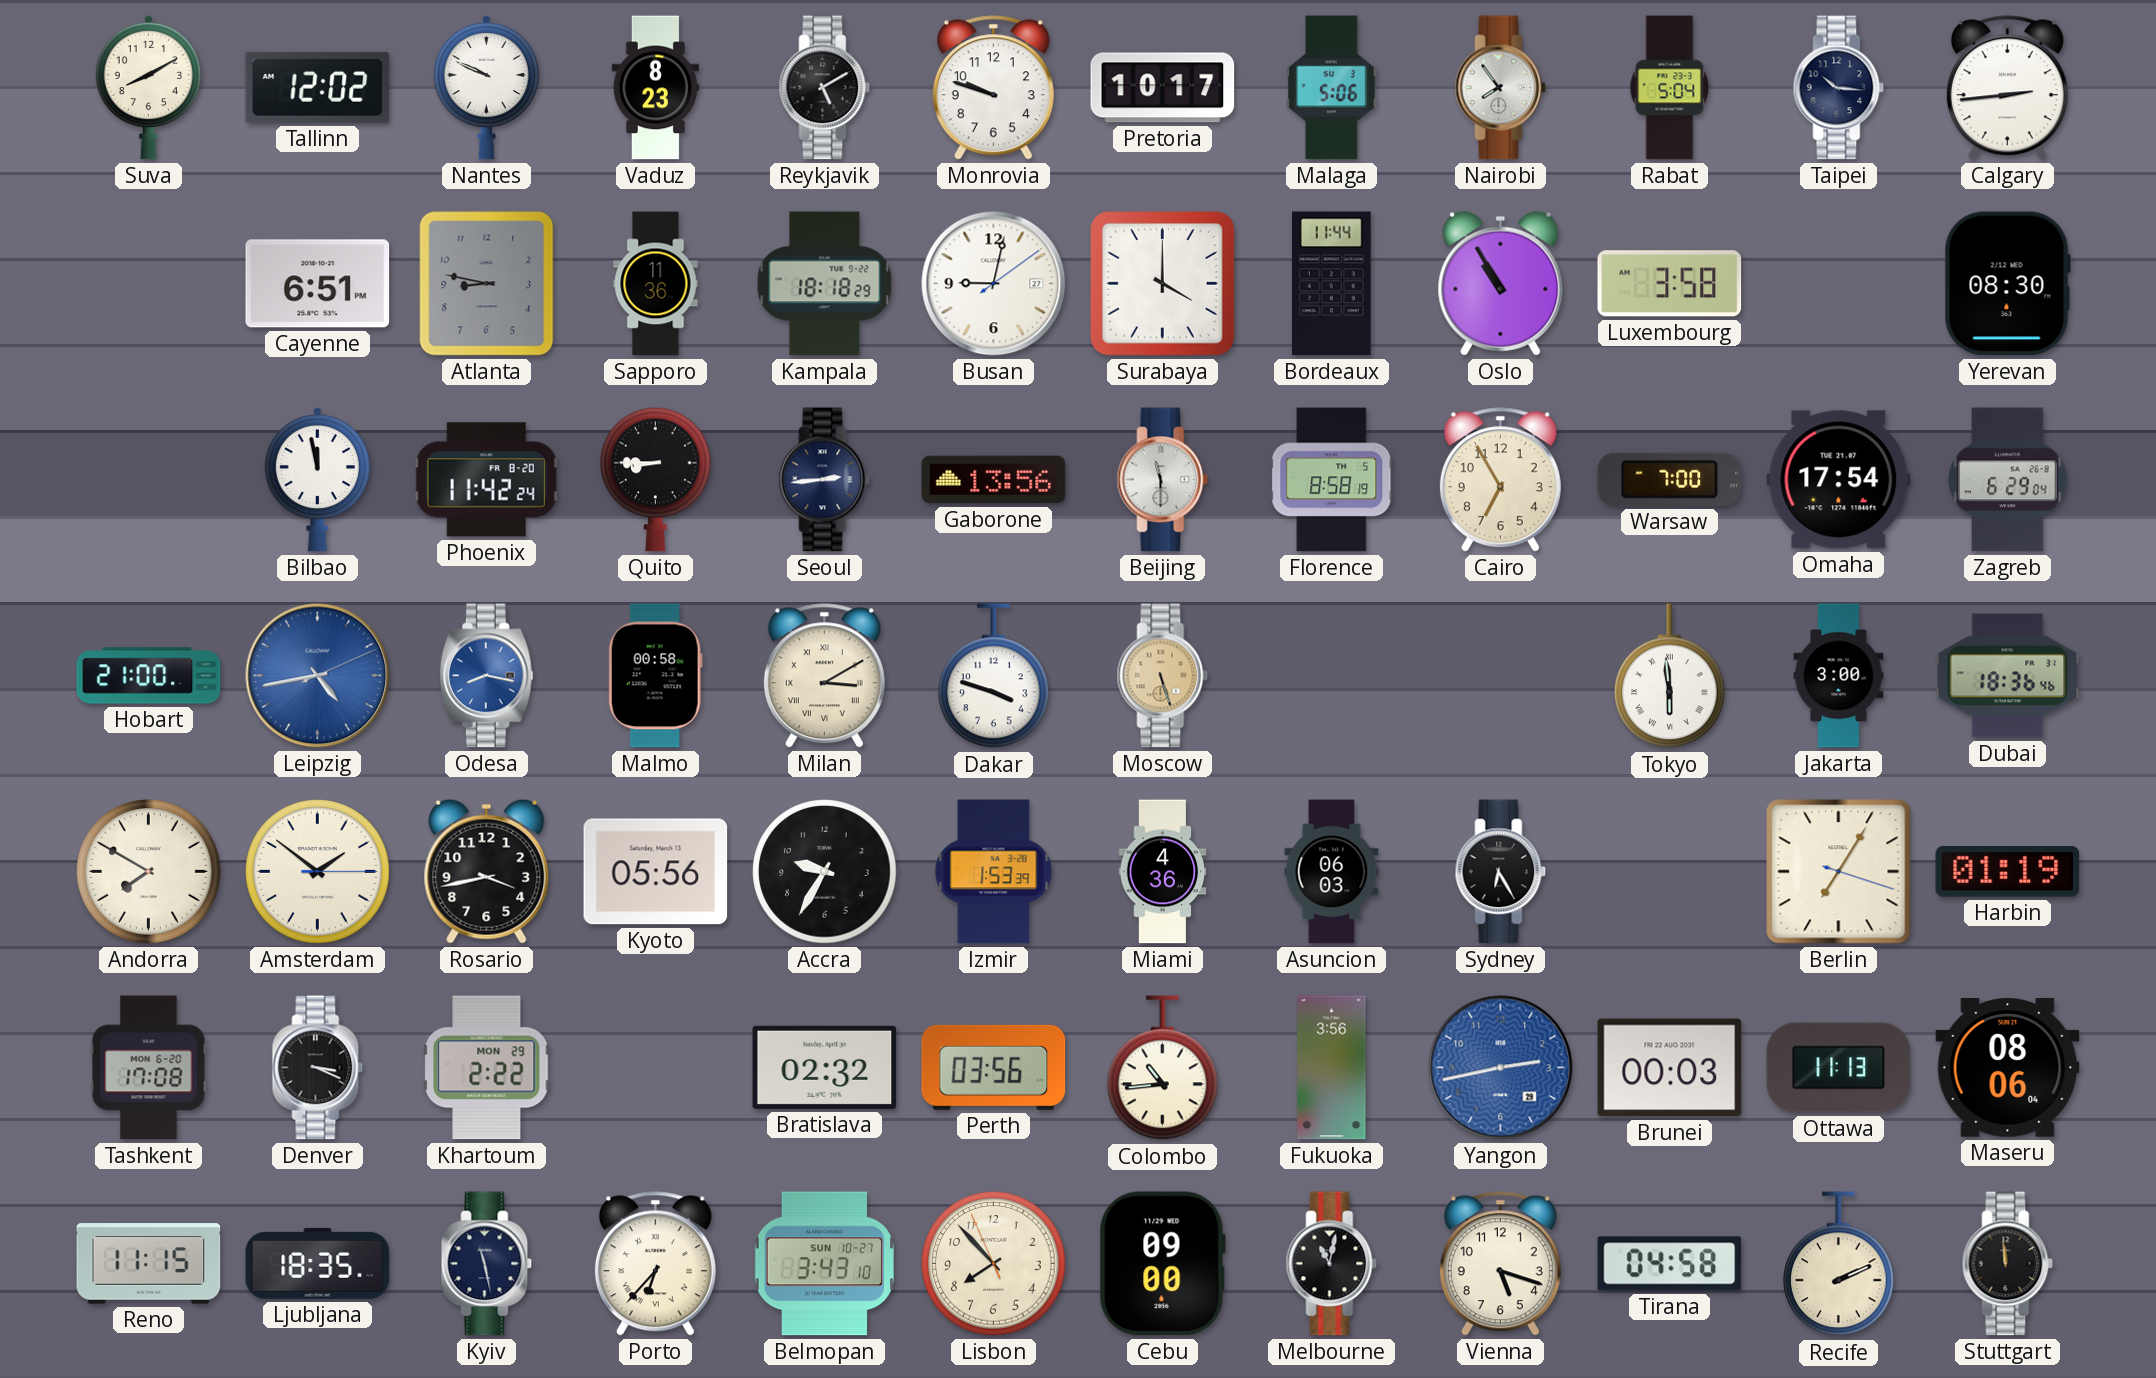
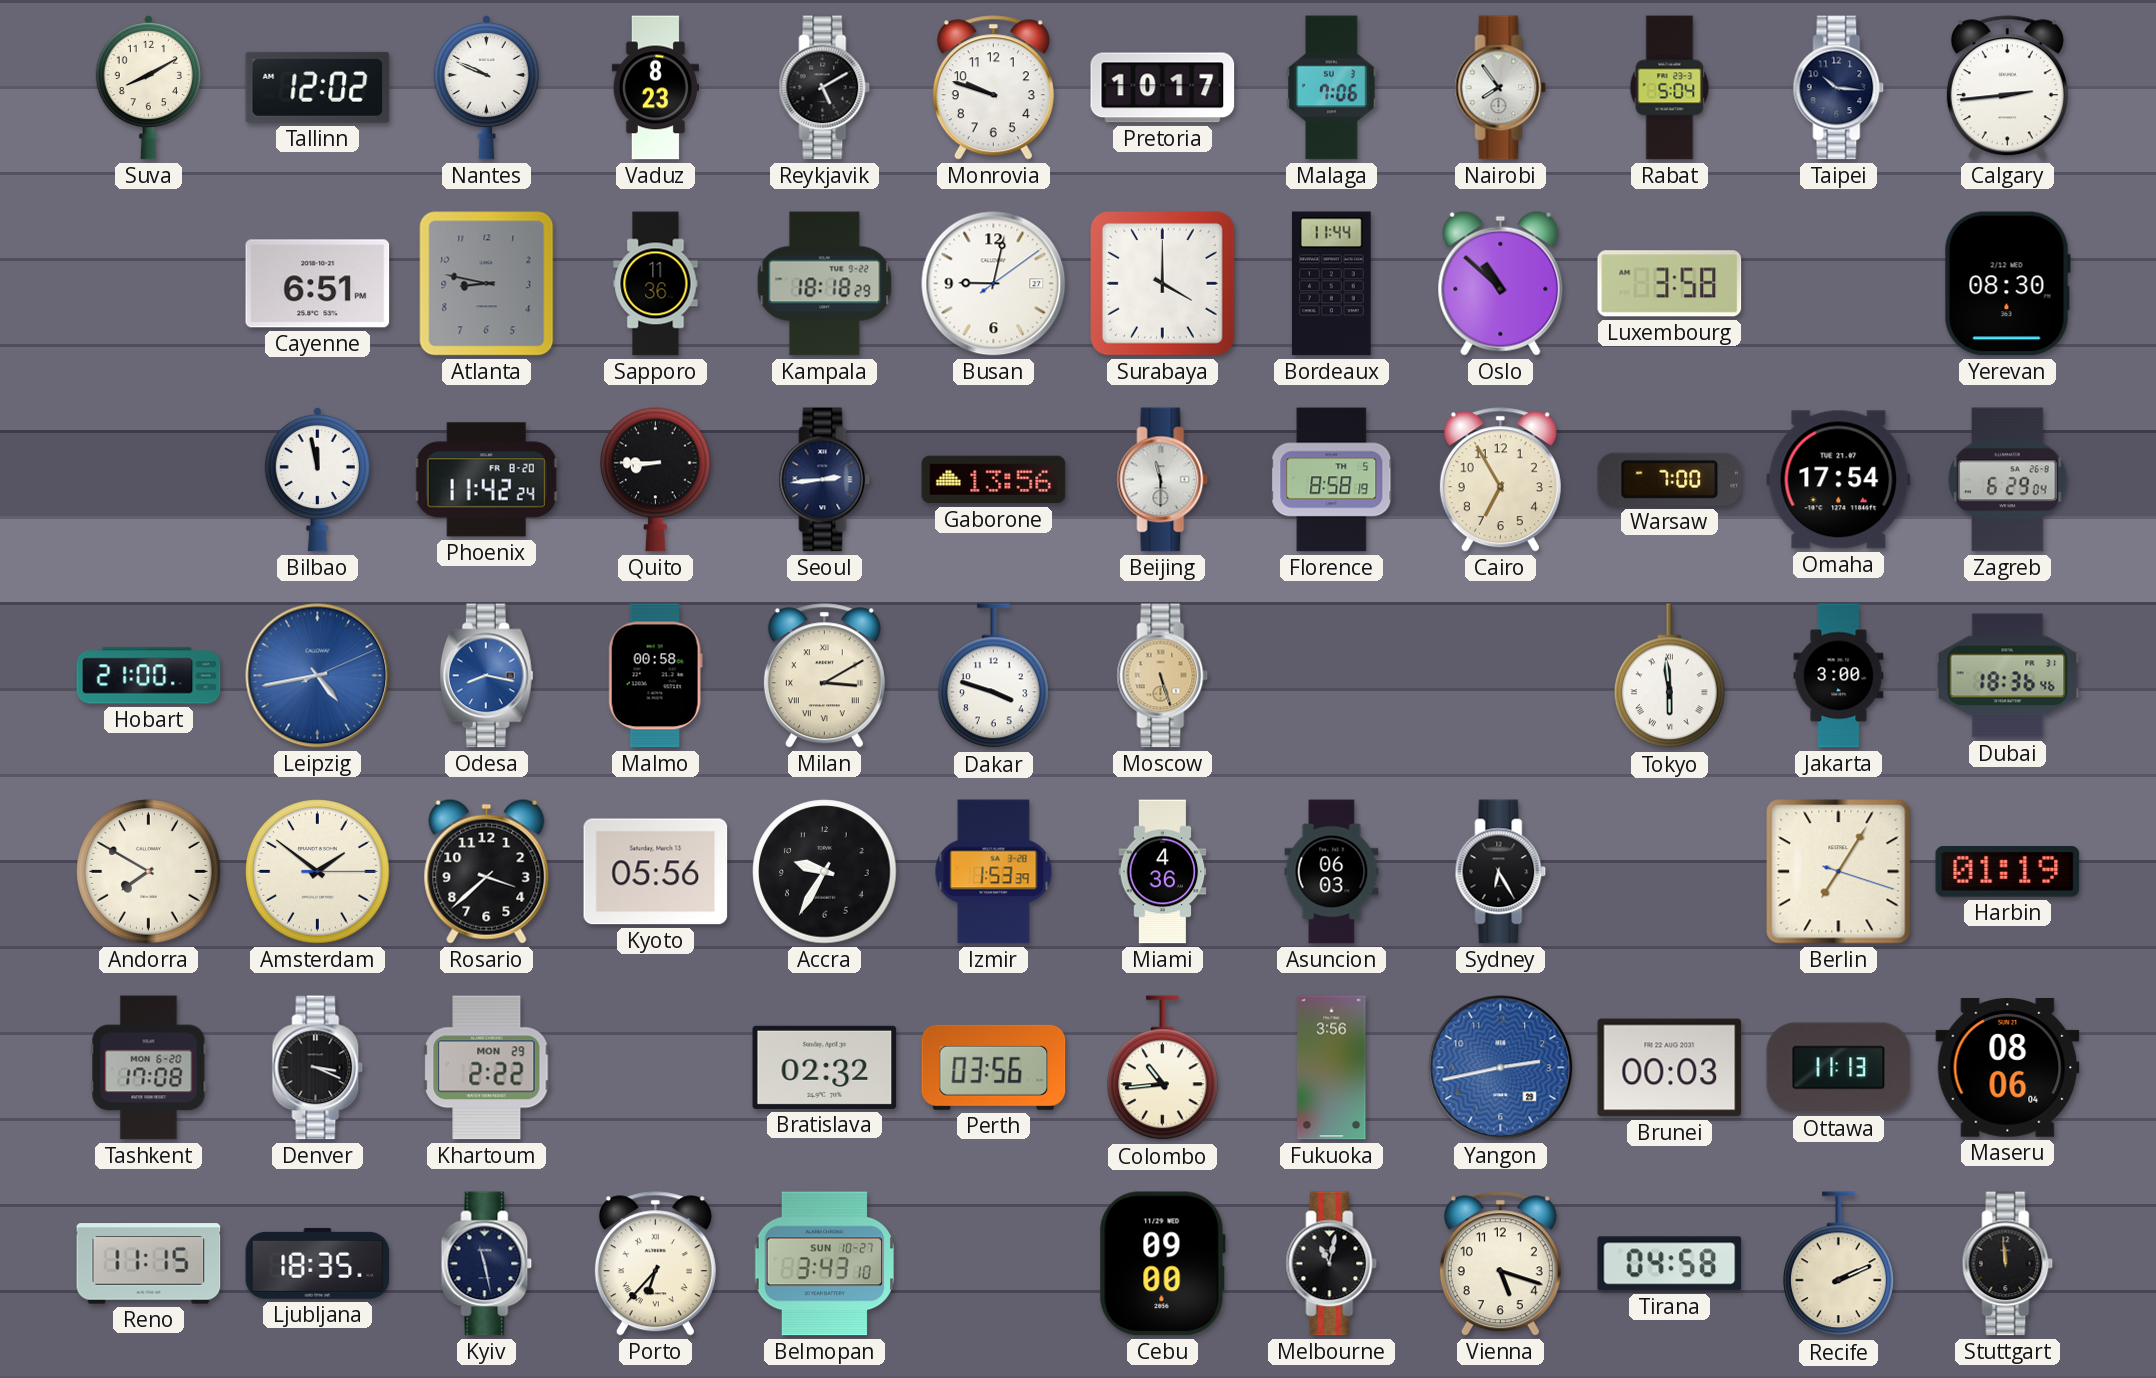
Malaga: 5:06 -> 7:06 (1332, 88)
Oslo: 10:55 -> 10:52 (1501, 283)
Rosario: 3:43 -> 3:38 (487, 871)
Lisbon: 7:52 -> none (994, 1264)
